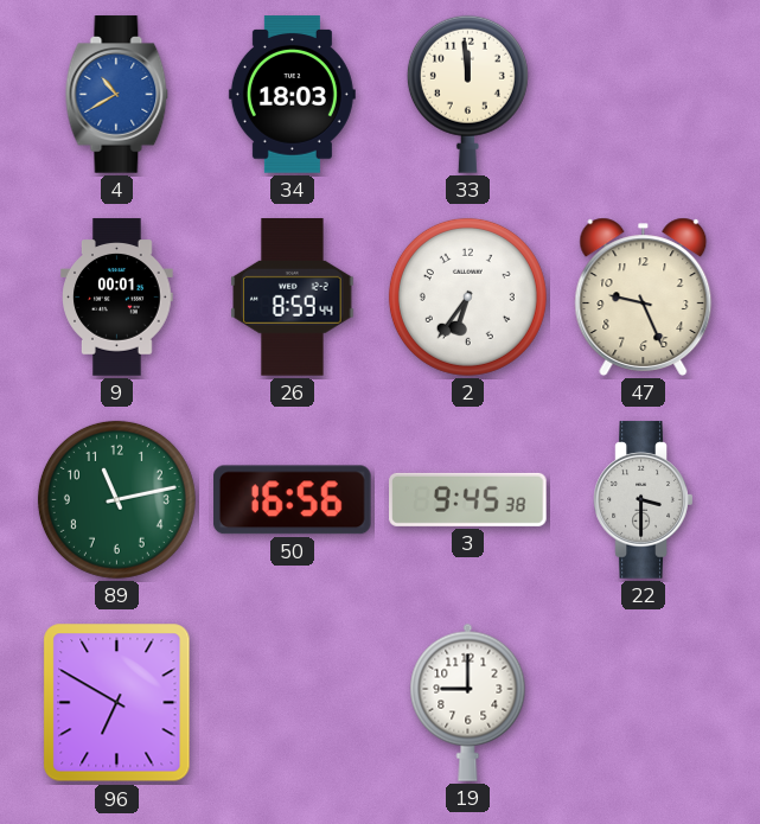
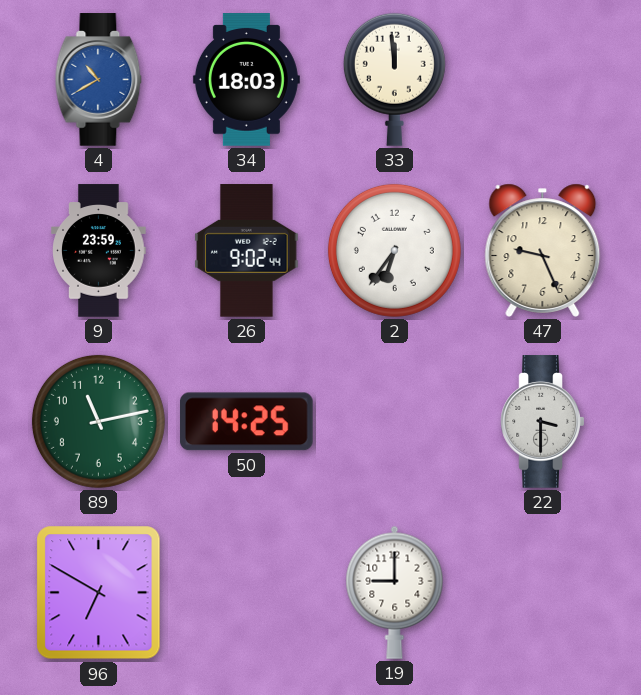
9: 00:01 -> 23:59 (99, 251)
26: 8:59 -> 9:02 (247, 251)
50: 16:56 -> 14:25 (247, 422)
3: 9:45 -> none (468, 499)
